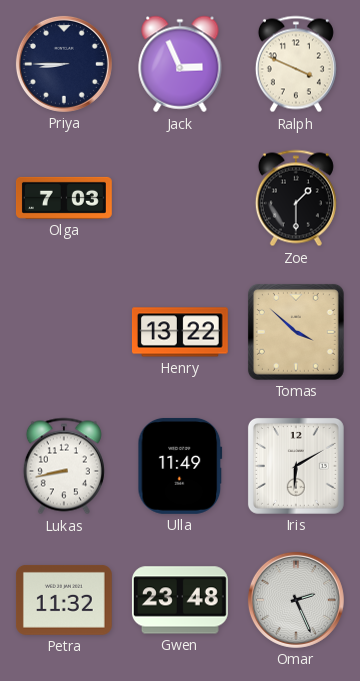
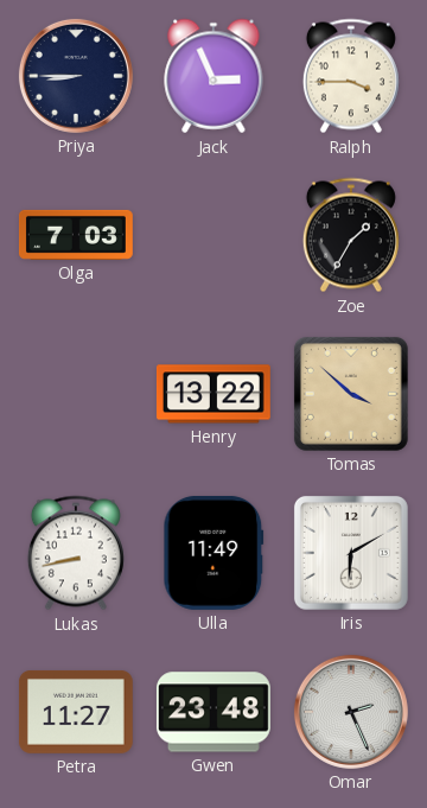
Ralph: 3:49 -> 3:45 (351, 76)
Zoe: 1:30 -> 1:35 (351, 235)
Petra: 11:32 -> 11:27 (76, 712)
